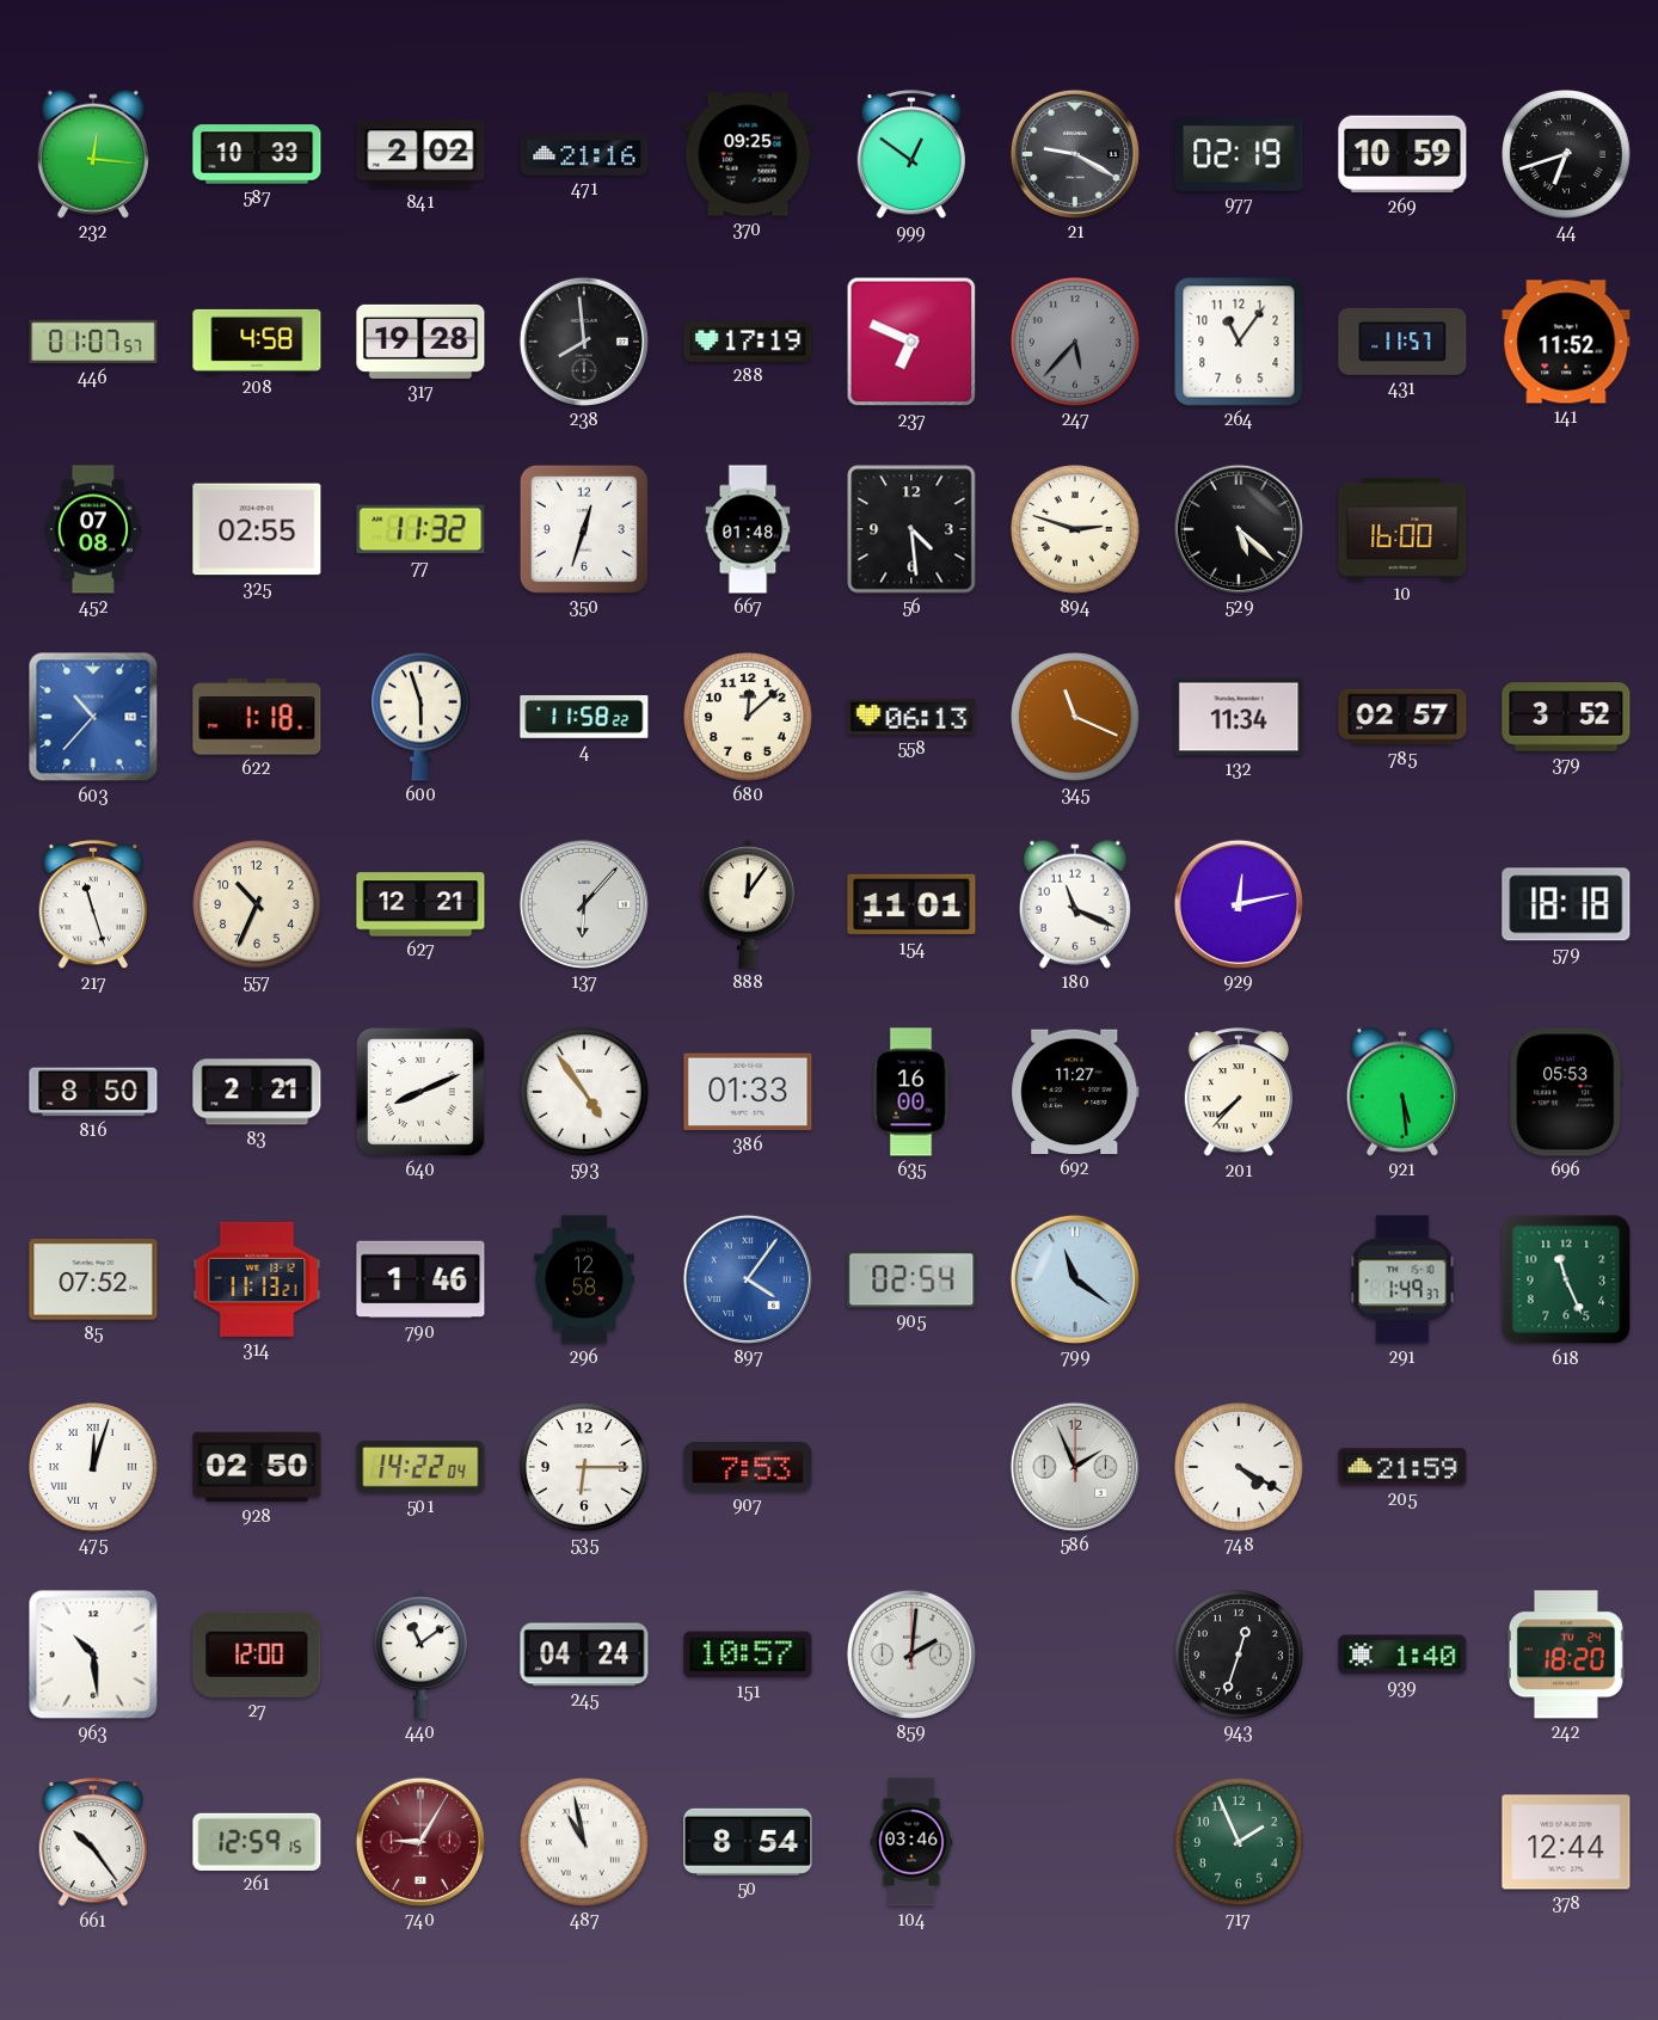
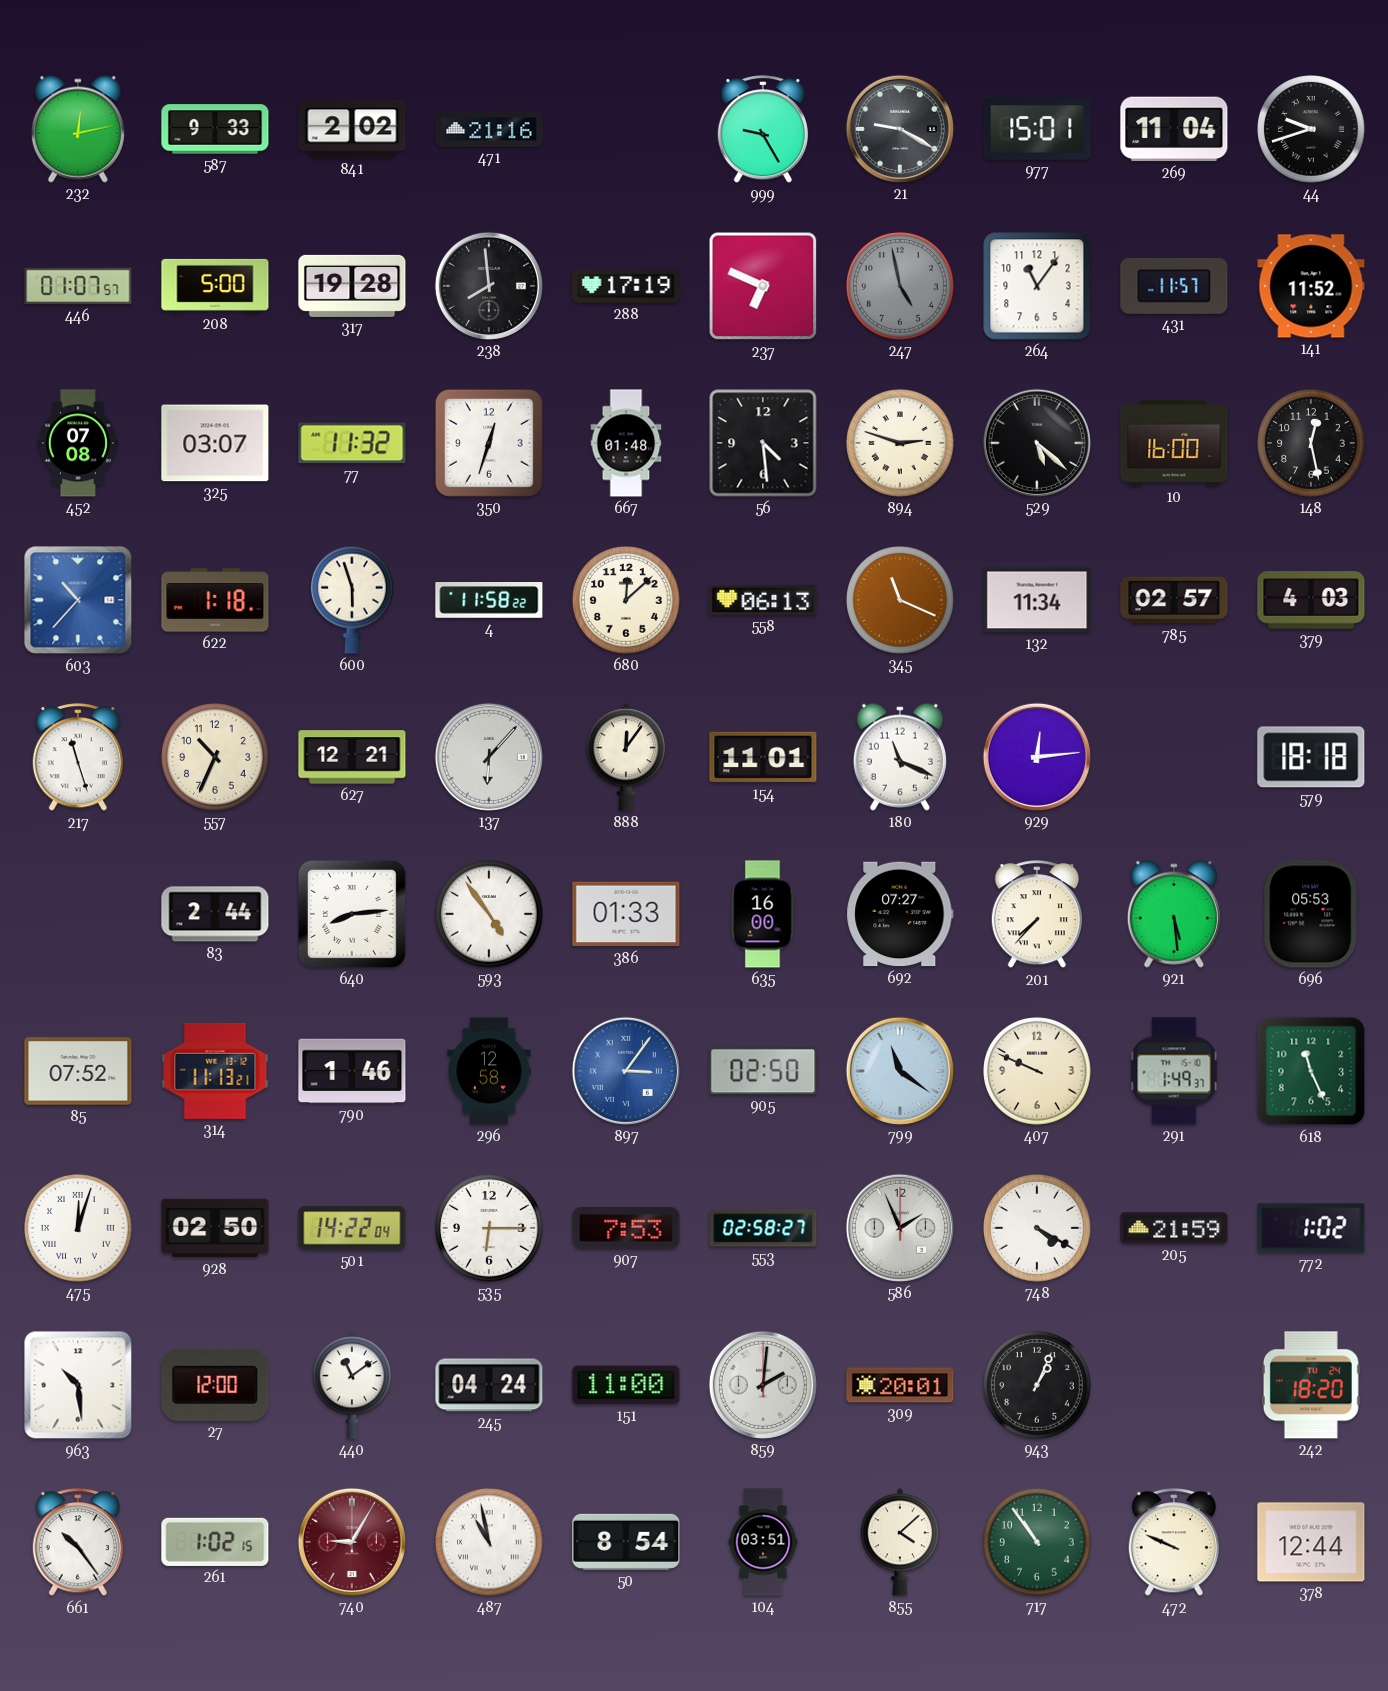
232: 12:16 -> 12:13 (78, 129)
587: 10:33 -> 9:33 (215, 129)
370: 09:25 -> none (748, 154)
999: 12:51 -> 9:25 (762, 130)
977: 02:19 -> 15:01 (1037, 129)
269: 10:59 -> 11:04 (1174, 129)
44: 6:42 -> 9:42 (1311, 129)
208: 4:58 -> 5:00 (215, 286)
247: 5:37 -> 4:58 (900, 286)
325: 02:55 -> 03:07 (215, 443)
148: none -> 12:28 (1311, 443)
379: 3:52 -> 4:03 (1311, 600)
929: 12:13 -> 12:14 (1037, 757)
816: 8:50 -> none (93, 1092)
83: 2:21 -> 2:44 (215, 914)
640: 8:11 -> 8:14 (352, 914)
692: 11:27 -> 07:27 (900, 914)
897: 4:06 -> 3:06 (626, 1071)
905: 02:54 -> 02:50 (763, 1071)
407: none -> 9:49 (1037, 1071)
553: none -> 02:58 (763, 1228)
772: none -> 1:02 (1311, 1228)
151: 10:57 -> 11:00 (626, 1385)
309: none -> 20:01 (900, 1385)
943: 12:33 -> 1:04 (1037, 1385)
939: 1:40 -> none (1402, 1654)
261: 12:59 -> 1:02 (215, 1542)
104: 03:46 -> 03:51 (763, 1542)
855: none -> 4:08 (900, 1542)
717: 1:56 -> 10:54 (1037, 1542)
472: none -> 9:49 (1173, 1543)
